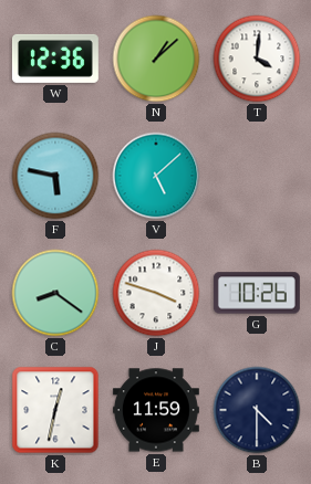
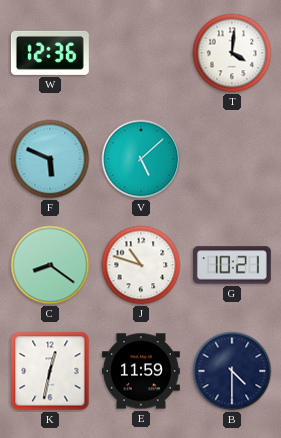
N: 1:08 -> none (156, 59)
F: 5:47 -> 5:49 (50, 159)
J: 3:48 -> 10:48 (141, 265)
G: 10:26 -> 10:21 (232, 265)
